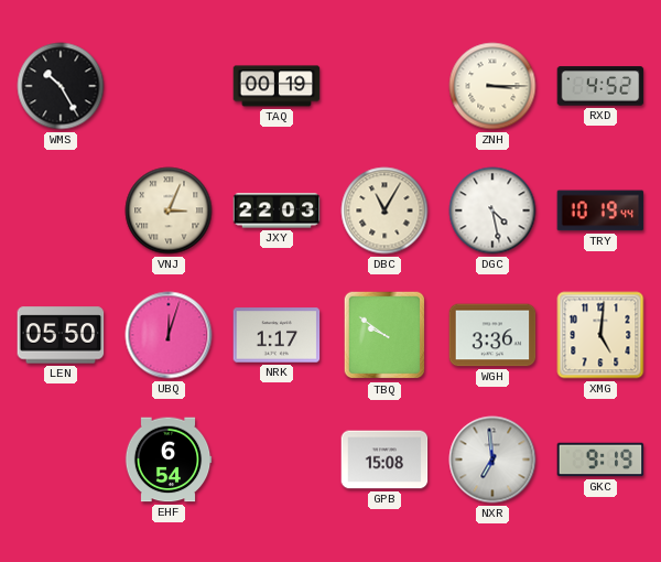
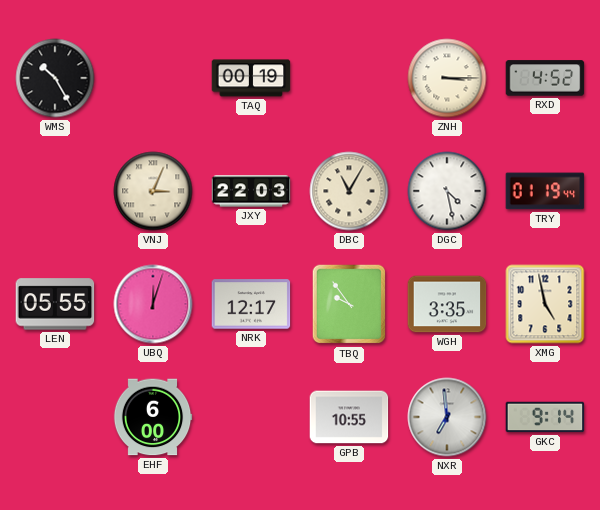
TRY: 10:19 -> 01:19 (545, 191)
LEN: 05:50 -> 05:55 (55, 304)
NRK: 1:17 -> 12:17 (251, 304)
TBQ: 9:51 -> 9:54 (349, 304)
WGH: 3:36 -> 3:35 (447, 304)
XMG: 5:01 -> 4:58 (545, 304)
EHF: 6:54 -> 6:00 (153, 417)
GPB: 15:08 -> 10:55 (349, 417)
GKC: 9:19 -> 9:14 (545, 417)
